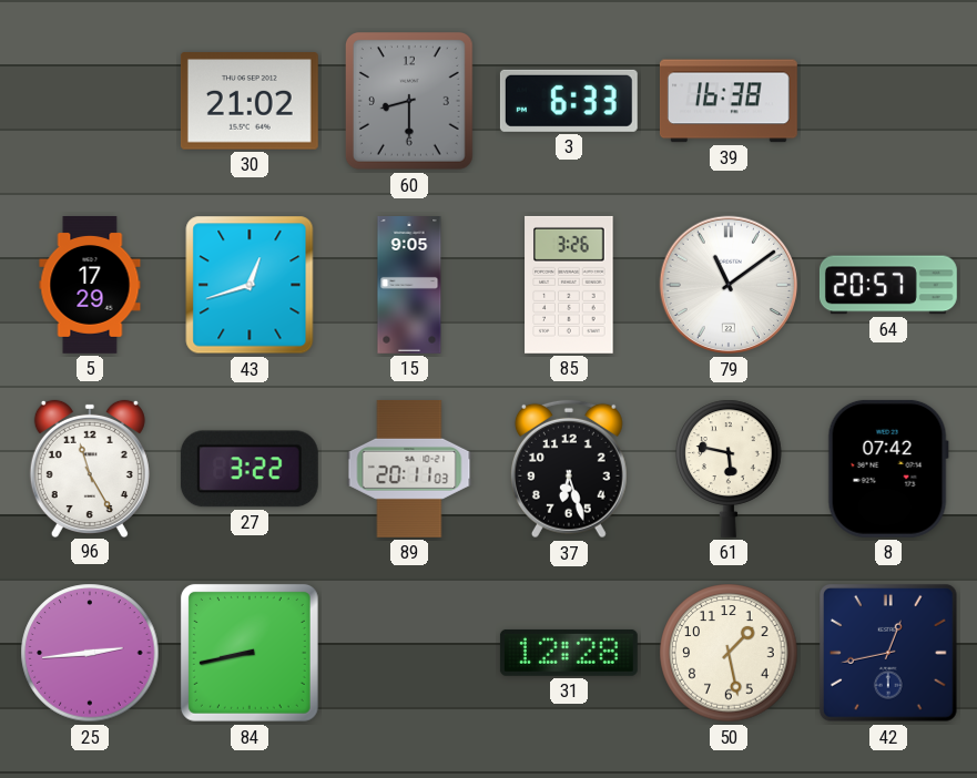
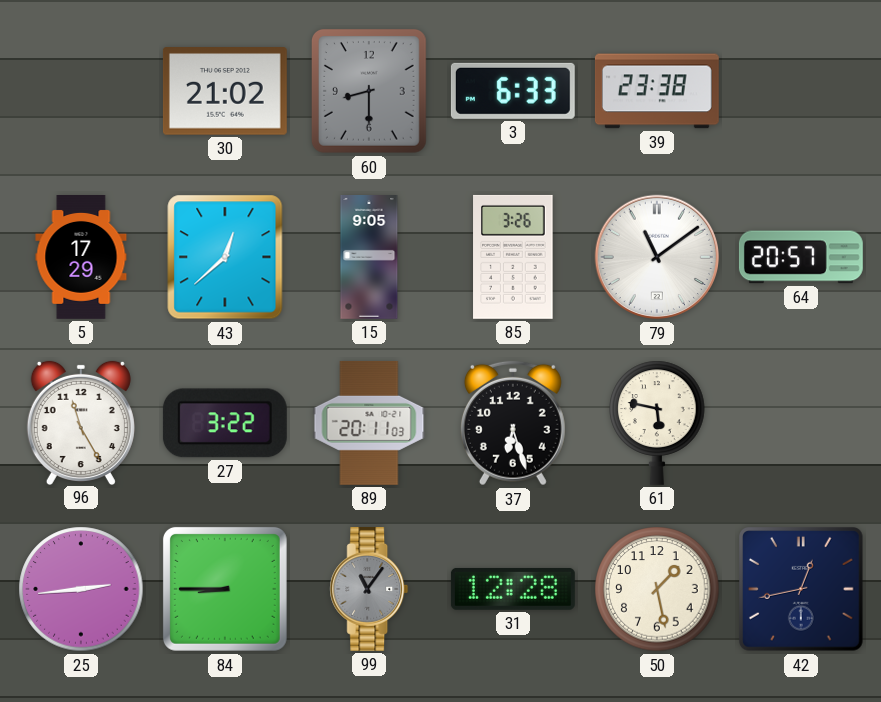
39: 16:38 -> 23:38 (657, 91)
43: 12:42 -> 12:38 (225, 257)
8: 07:42 -> none (888, 469)
84: 8:43 -> 8:45 (225, 589)
99: none -> 11:06 (369, 589)
